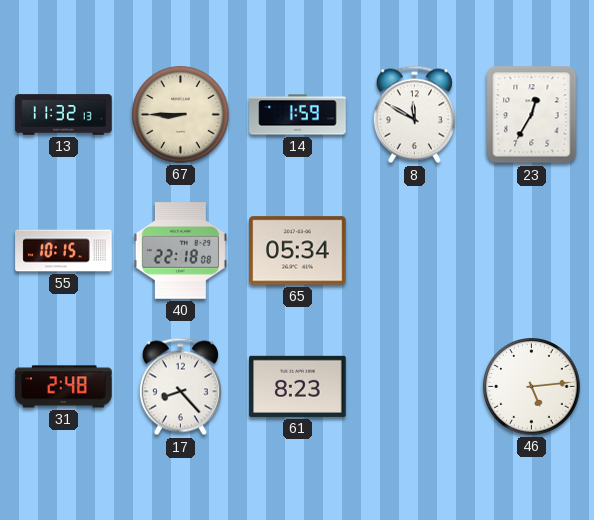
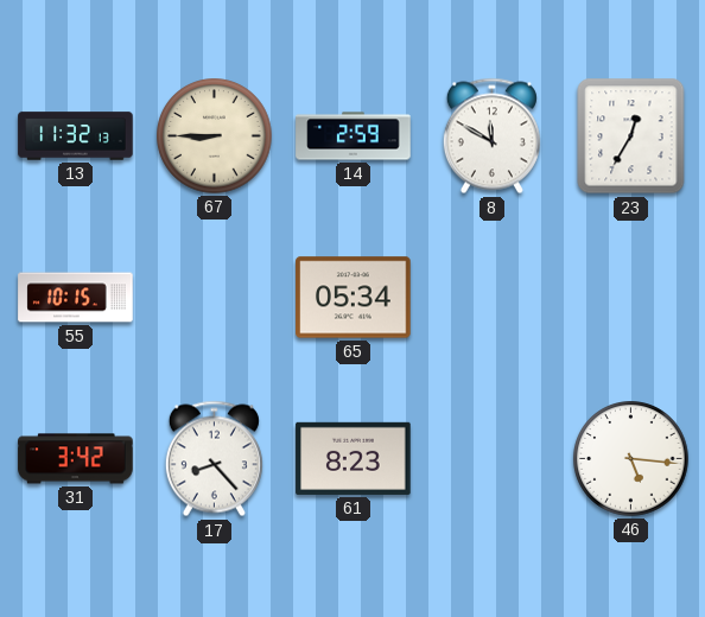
14: 1:59 -> 2:59 (354, 136)
40: 22:18 -> none (180, 251)
31: 2:48 -> 3:42 (76, 459)
46: 5:14 -> 5:16 (631, 459)
